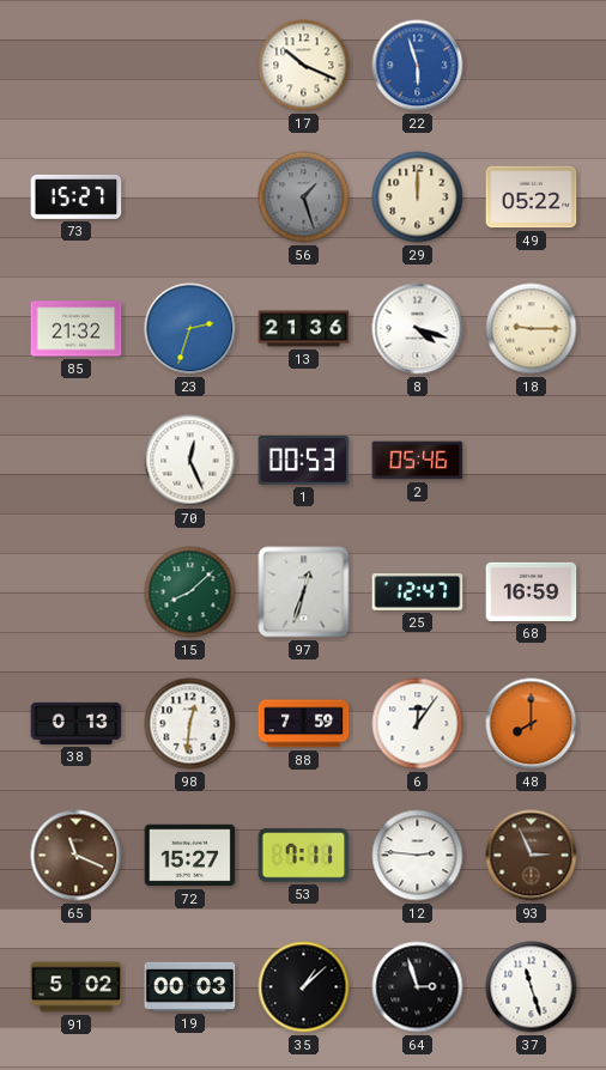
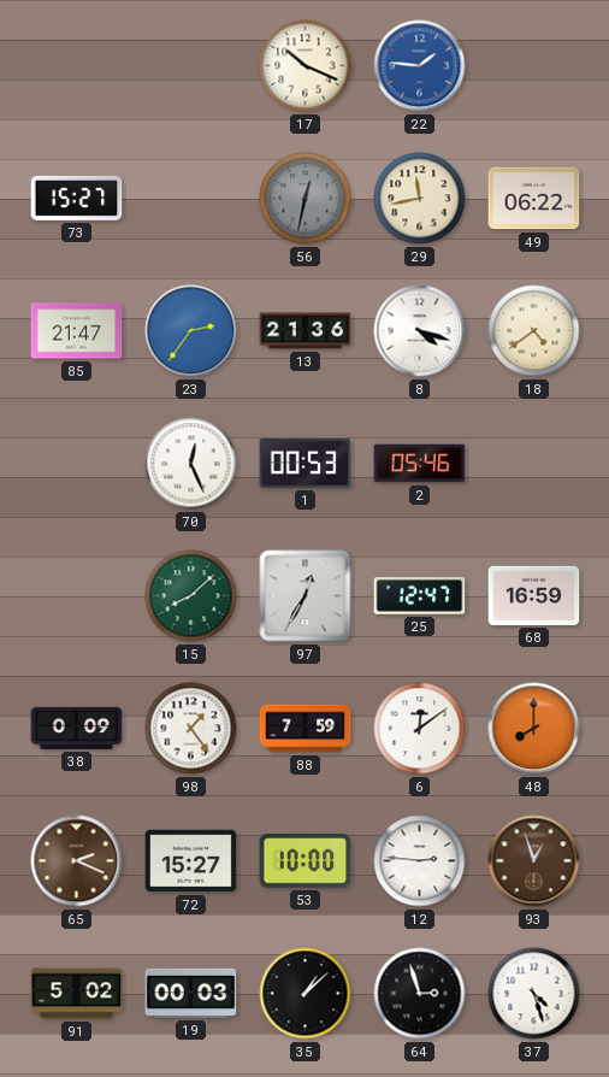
22: 5:57 -> 1:46 (420, 66)
56: 1:27 -> 12:32 (306, 199)
29: 12:00 -> 11:43 (420, 199)
49: 05:22 -> 06:22 (534, 199)
85: 21:32 -> 21:47 (77, 331)
23: 2:33 -> 2:36 (191, 331)
18: 9:15 -> 4:39 (534, 331)
97: 12:33 -> 12:35 (306, 596)
38: 0:13 -> 0:09 (77, 728)
98: 12:31 -> 1:24 (191, 729)
6: 12:06 -> 12:09 (420, 729)
65: 11:19 -> 2:19 (77, 861)
53: 7:11 -> 10:00 (306, 861)
93: 2:56 -> 12:57 (534, 861)
37: 11:27 -> 4:27 (534, 994)
